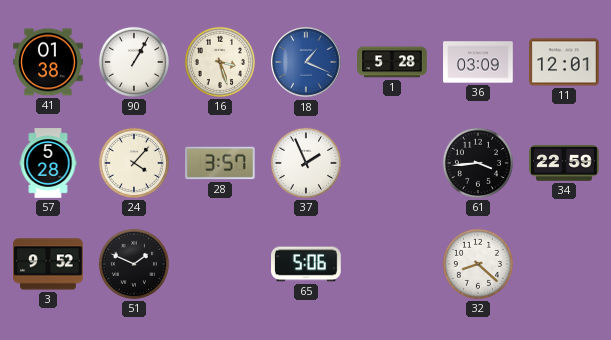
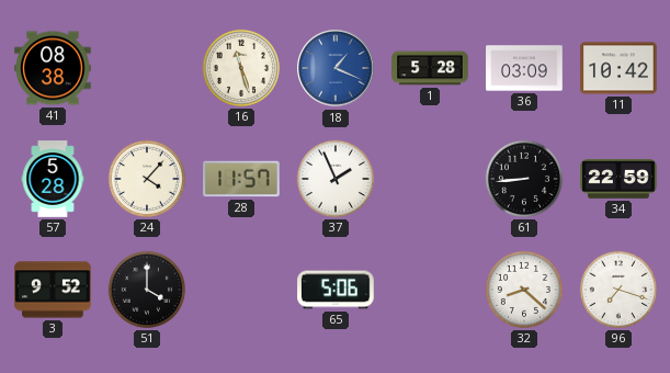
41: 01:38 -> 08:38 (53, 68)
90: 1:05 -> none (134, 62)
16: 3:27 -> 11:27 (241, 68)
11: 12:01 -> 10:42 (618, 68)
28: 3:57 -> 11:57 (241, 179)
61: 3:44 -> 8:44 (524, 179)
51: 1:49 -> 4:00 (147, 290)
96: none -> 7:18 (618, 290)
